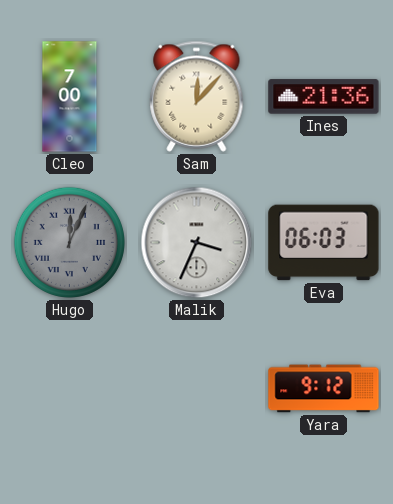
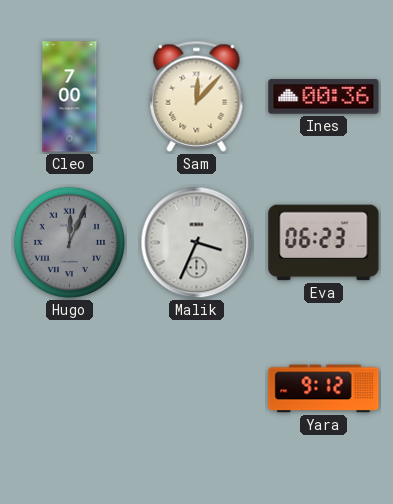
Ines: 21:36 -> 00:36 (324, 97)
Eva: 06:03 -> 06:23 (324, 243)
